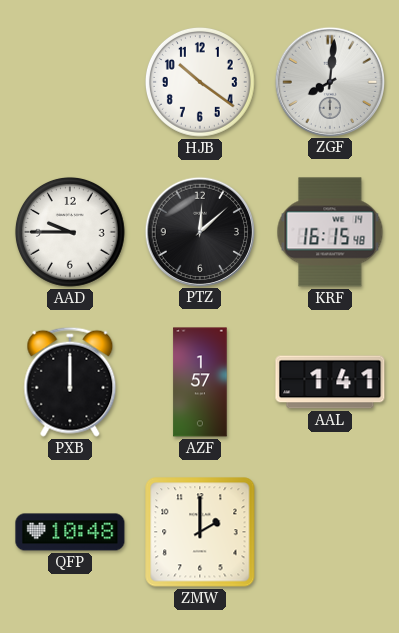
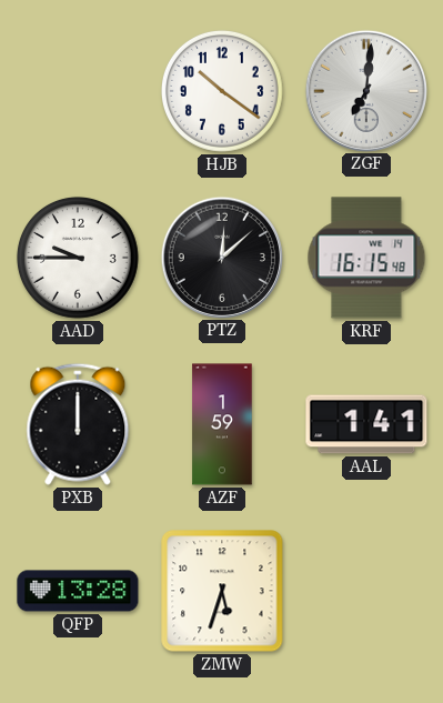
ZGF: 8:01 -> 7:01 (365, 90)
AZF: 1:57 -> 1:59 (222, 424)
QFP: 10:48 -> 13:28 (78, 591)
ZMW: 2:00 -> 5:33 (222, 591)
